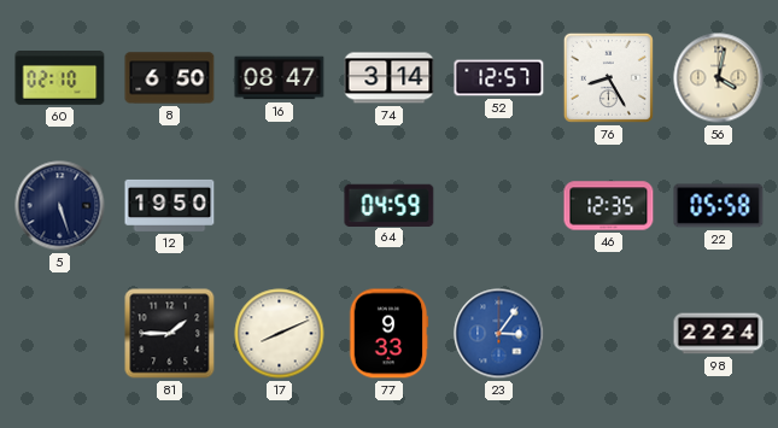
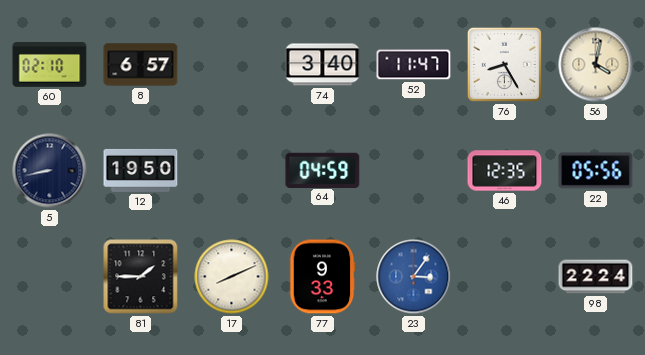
8: 6:50 -> 6:57 (141, 65)
16: 08:47 -> none (280, 78)
74: 3:14 -> 3:40 (323, 65)
52: 12:57 -> 11:47 (414, 65)
5: 5:27 -> 8:43 (50, 171)
22: 05:58 -> 05:56 (596, 171)
